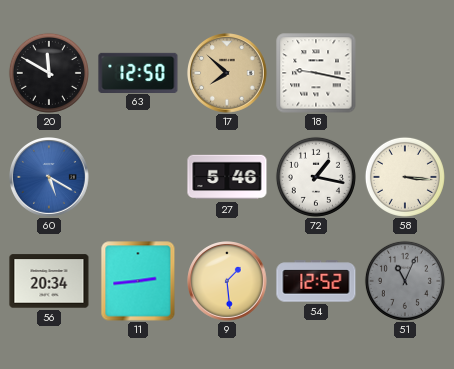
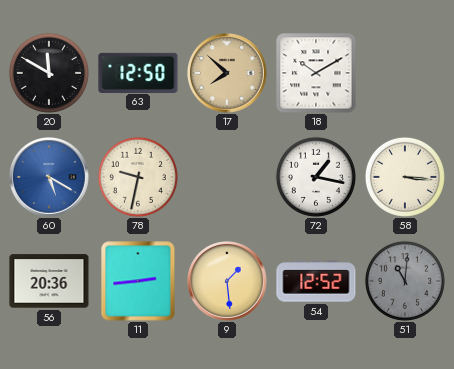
18: 9:17 -> 10:10 (316, 73)
78: none -> 9:32 (138, 177)
27: 5:46 -> none (227, 177)
56: 20:34 -> 20:36 (49, 281)
51: 11:04 -> 11:01 (405, 281)
